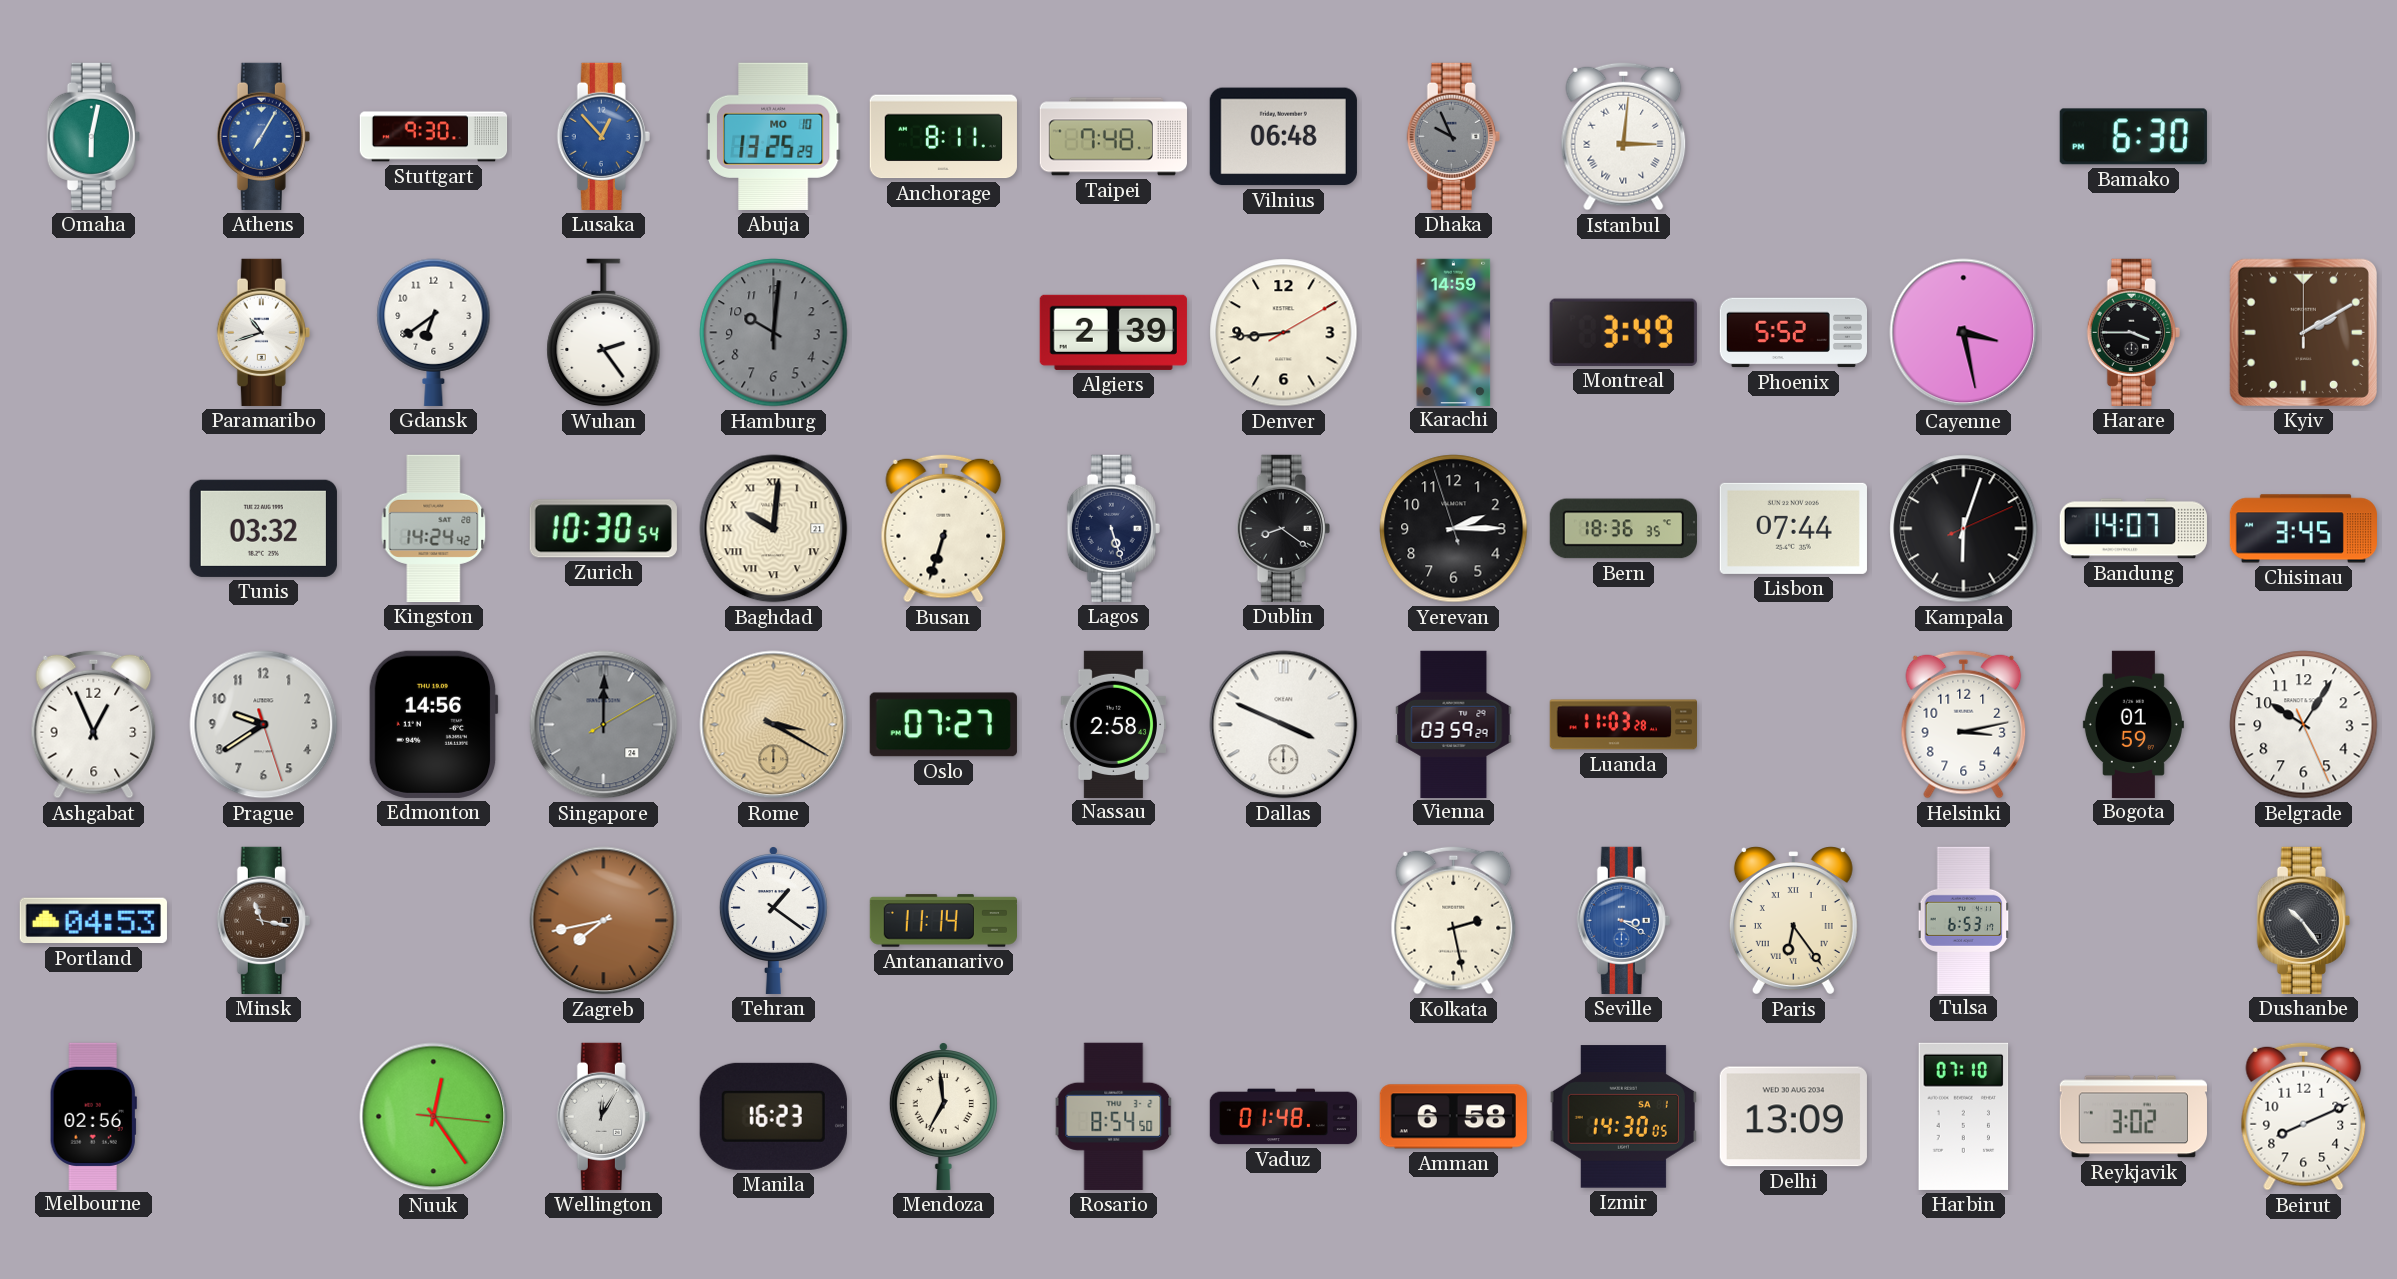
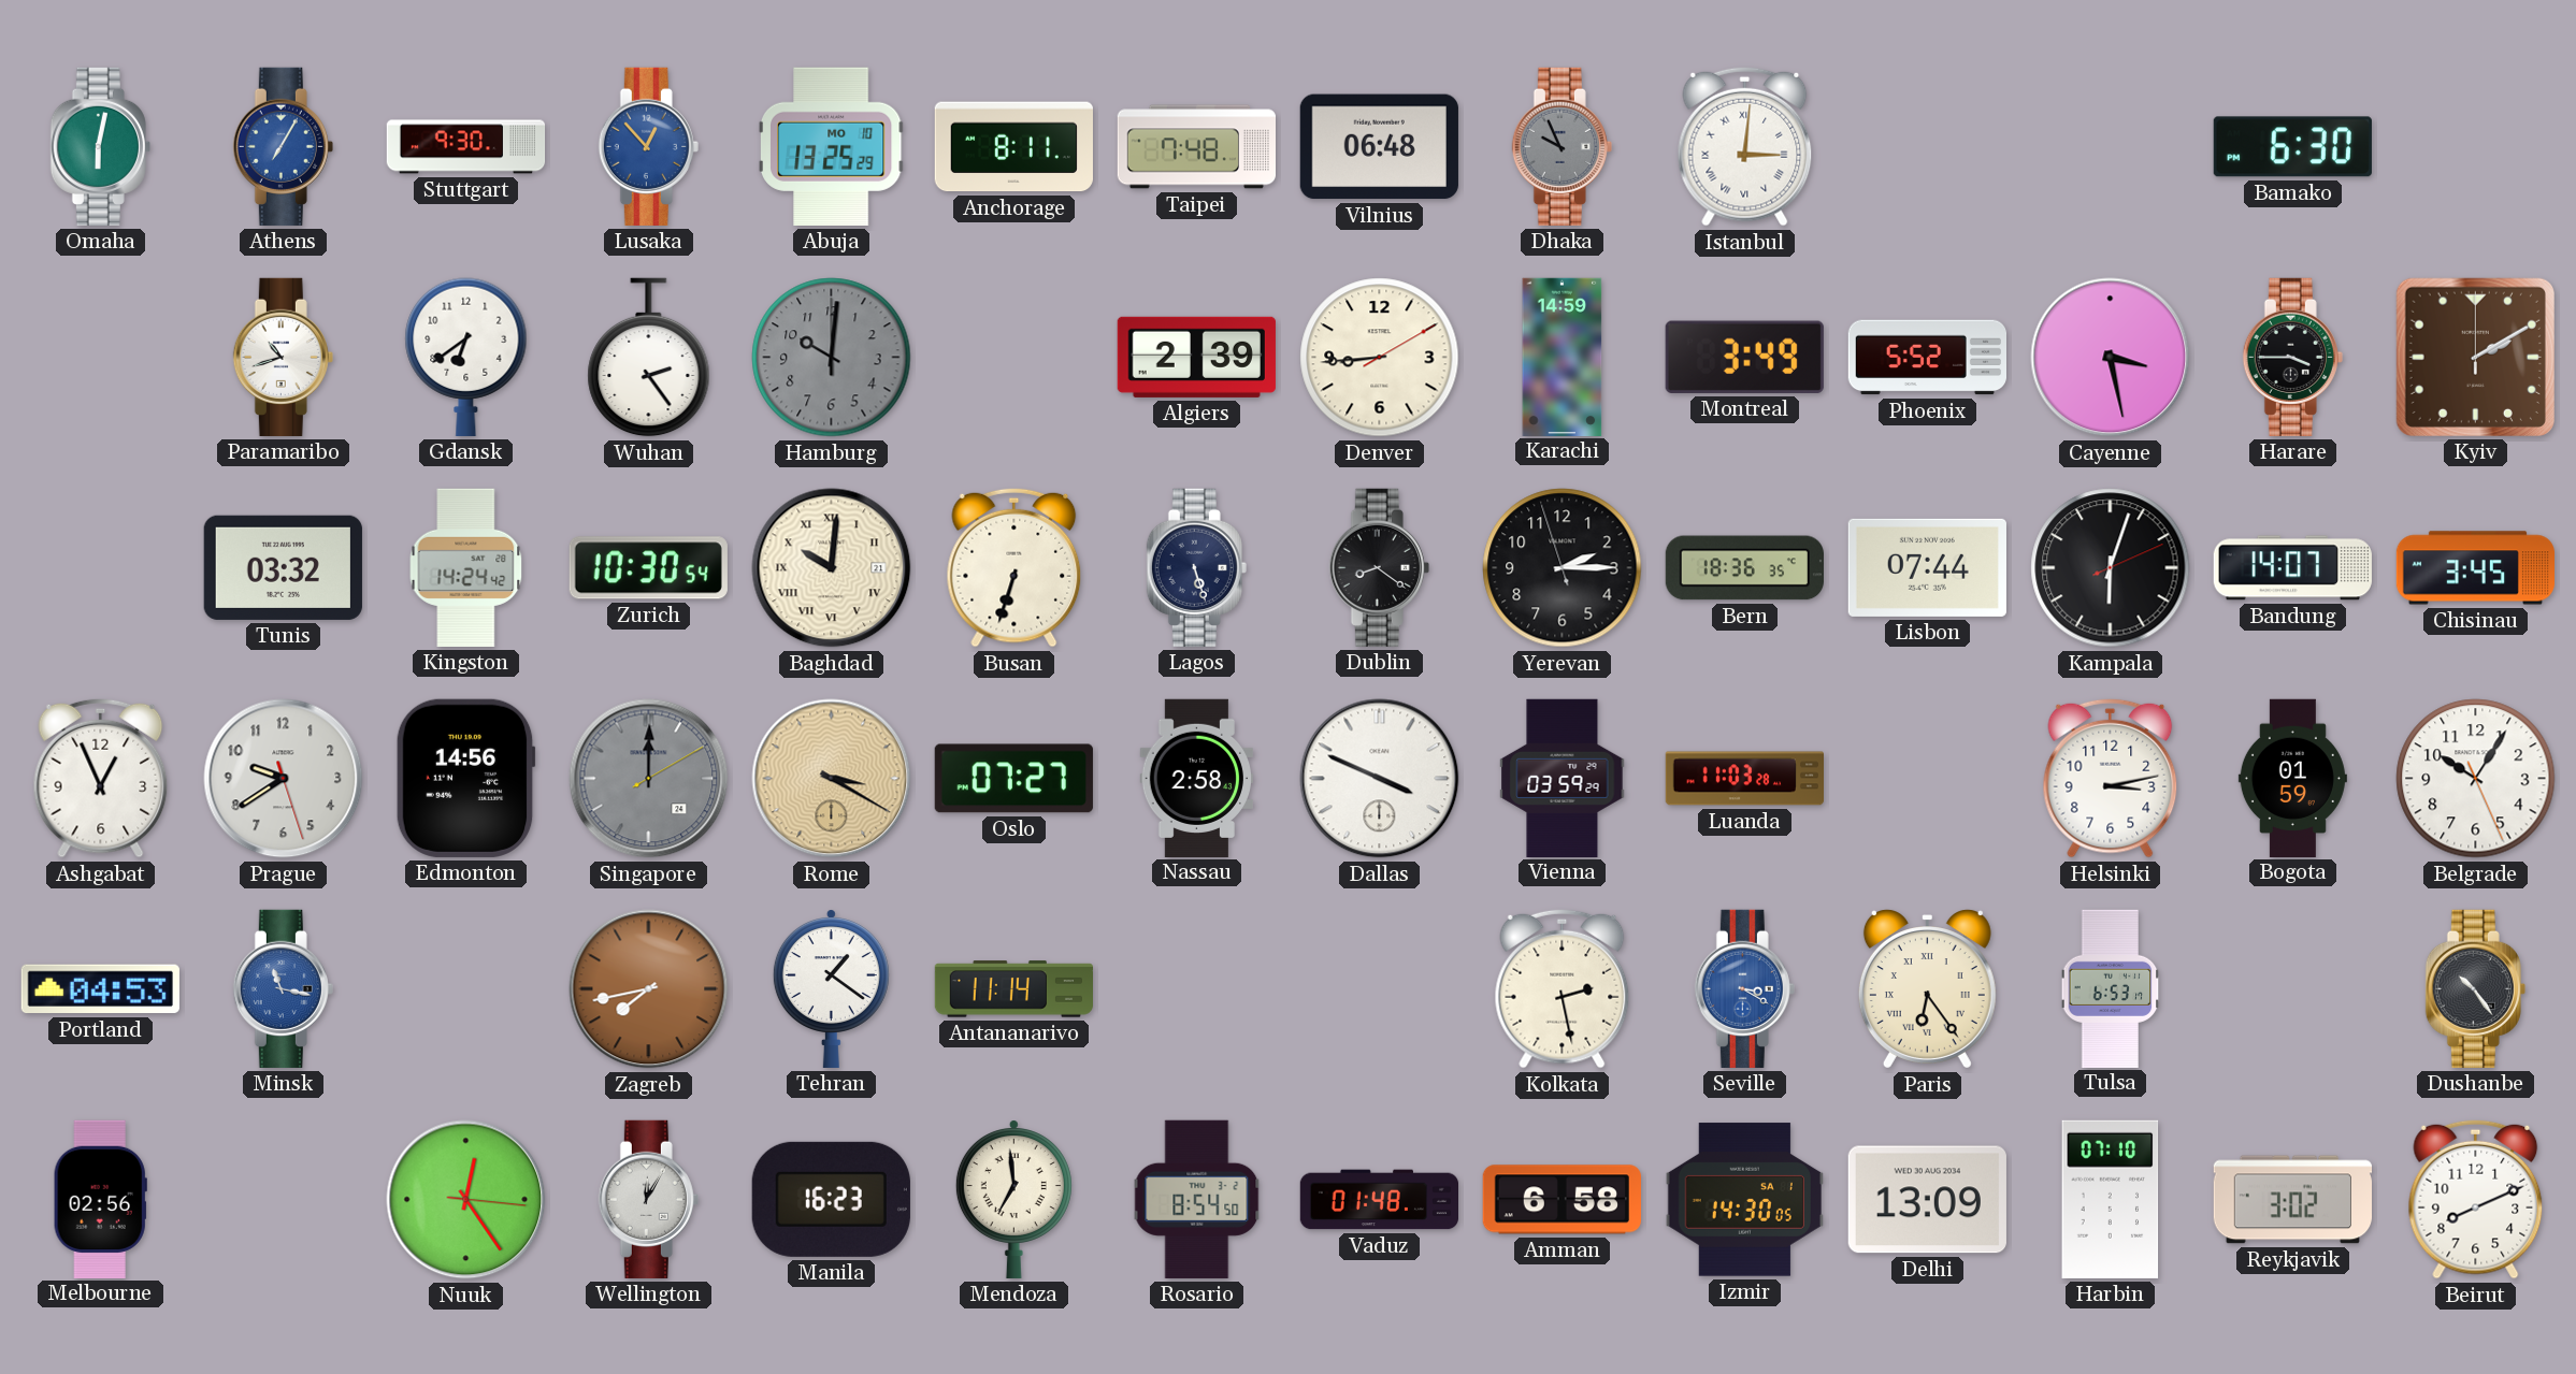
Minsk dial: brown -> blue (283, 988)
